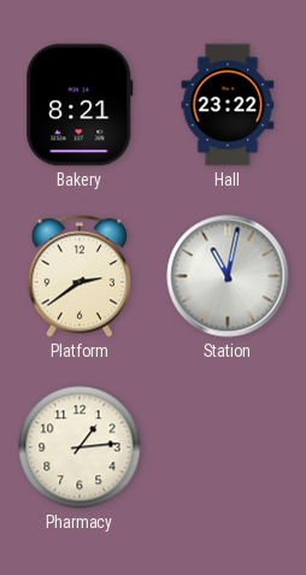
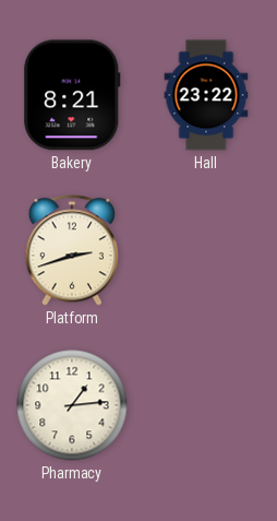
Platform: 2:39 -> 2:42 (72, 250)
Station: 11:02 -> none (228, 276)
